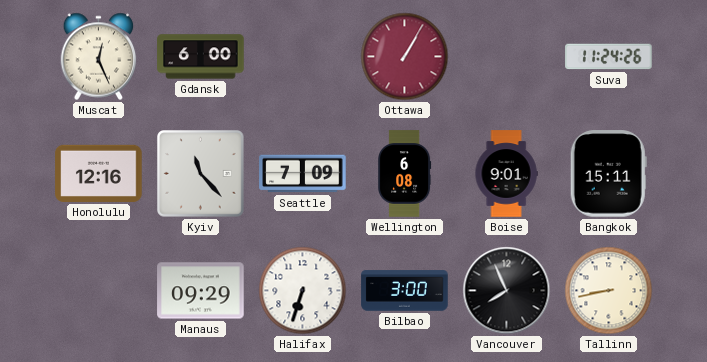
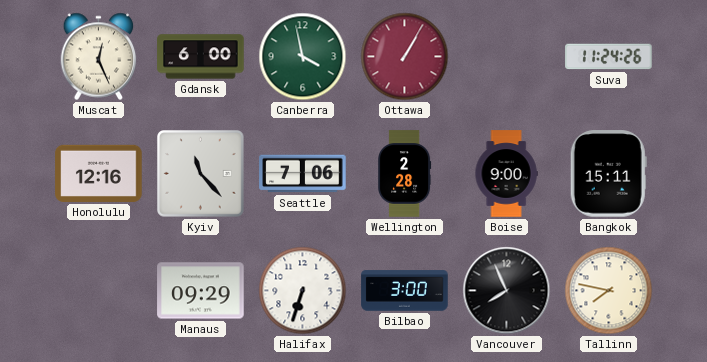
Canberra: none -> 3:58 (303, 57)
Seattle: 7:09 -> 7:06 (303, 174)
Wellington: 6:08 -> 2:28 (405, 174)
Boise: 9:01 -> 9:00 (506, 174)
Tallinn: 8:43 -> 7:47 (609, 291)
